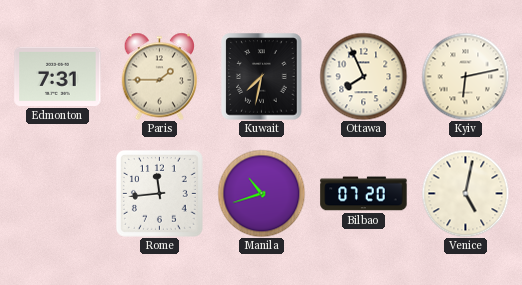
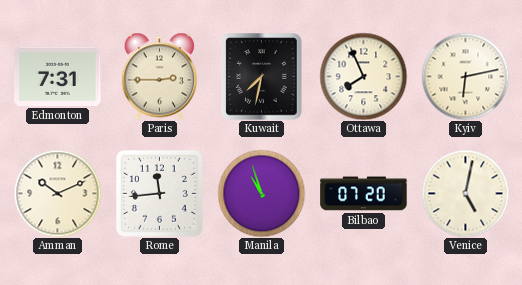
Paris: 1:45 -> 2:45 (159, 76)
Amman: none -> 10:11 (57, 193)
Manila: 10:42 -> 10:57 (261, 193)
